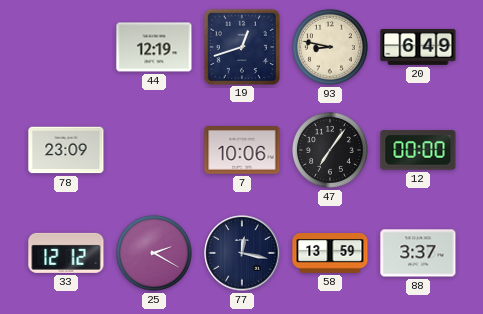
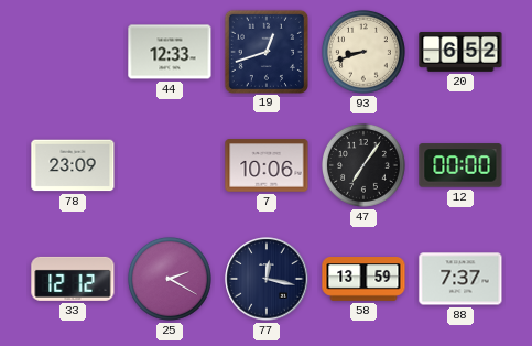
44: 12:19 -> 12:33 (170, 52)
93: 8:47 -> 8:42 (363, 52)
20: 6:49 -> 6:52 (460, 52)
88: 3:37 -> 7:37 (460, 279)
